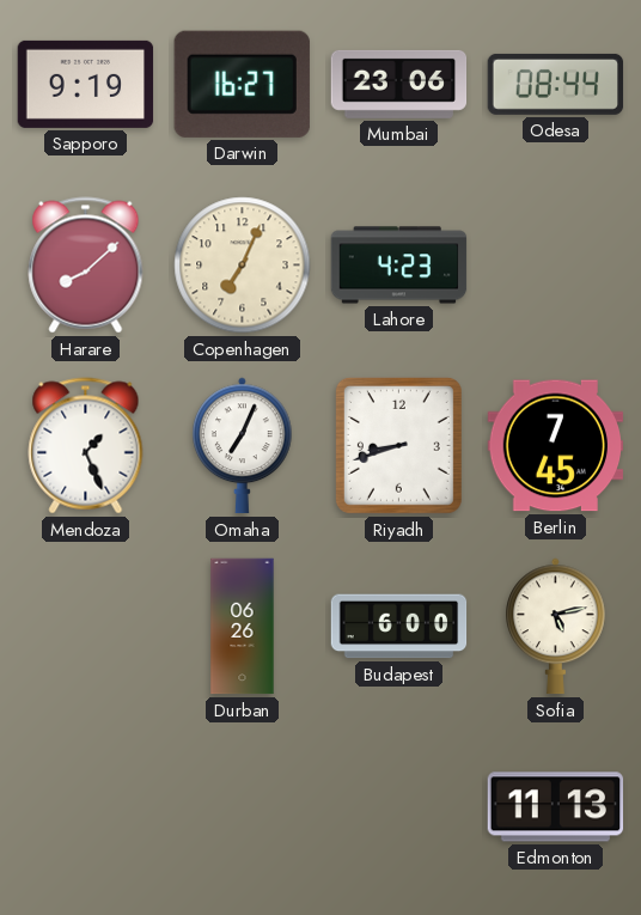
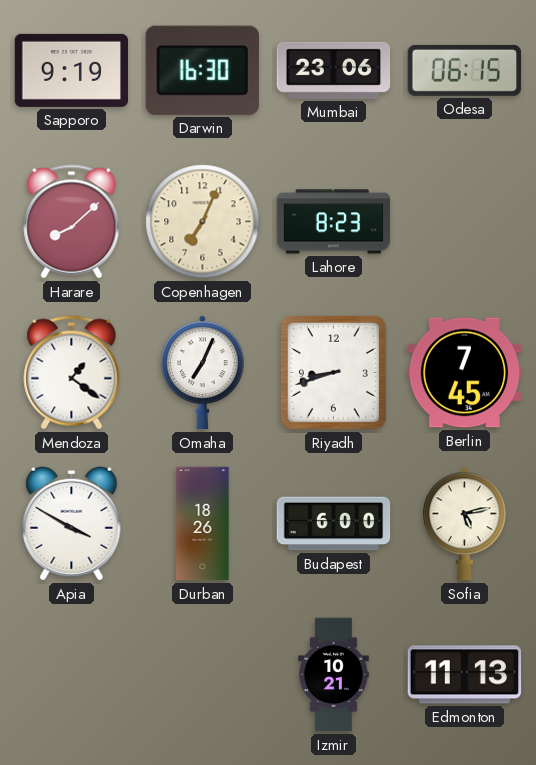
Darwin: 16:27 -> 16:30 (202, 70)
Odesa: 08:44 -> 06:15 (465, 70)
Lahore: 4:23 -> 8:23 (334, 222)
Mendoza: 1:26 -> 1:21 (72, 373)
Apia: none -> 3:50 (72, 523)
Durban: 06:26 -> 18:26 (203, 524)
Izmir: none -> 10:21 (334, 675)
